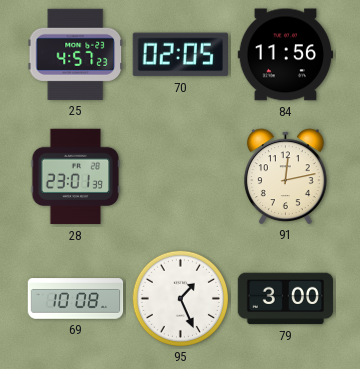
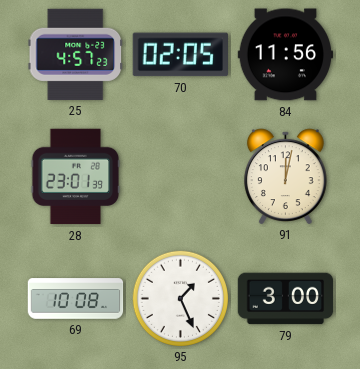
91: 12:13 -> 12:02 (285, 176)
